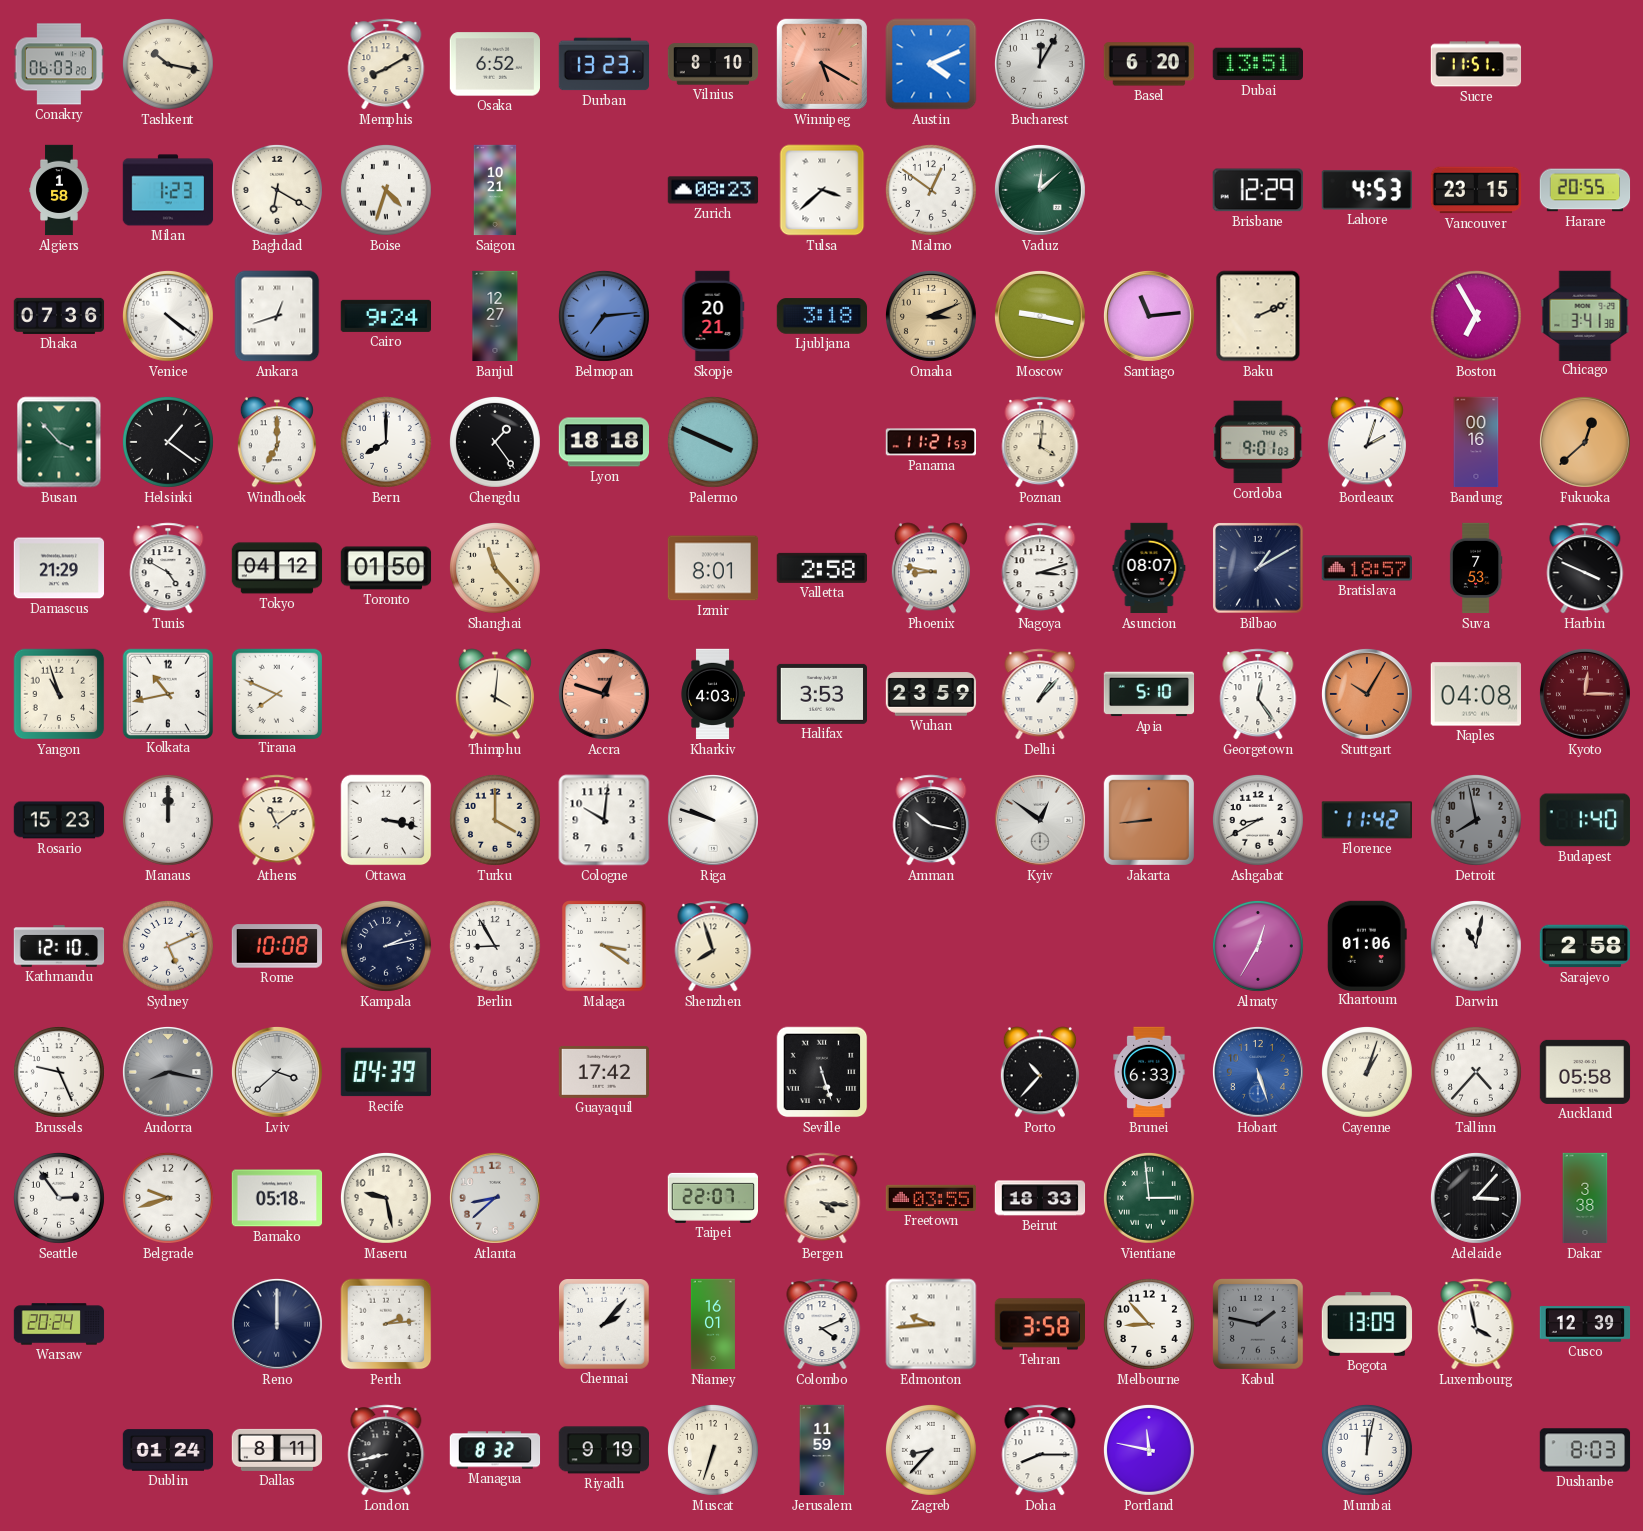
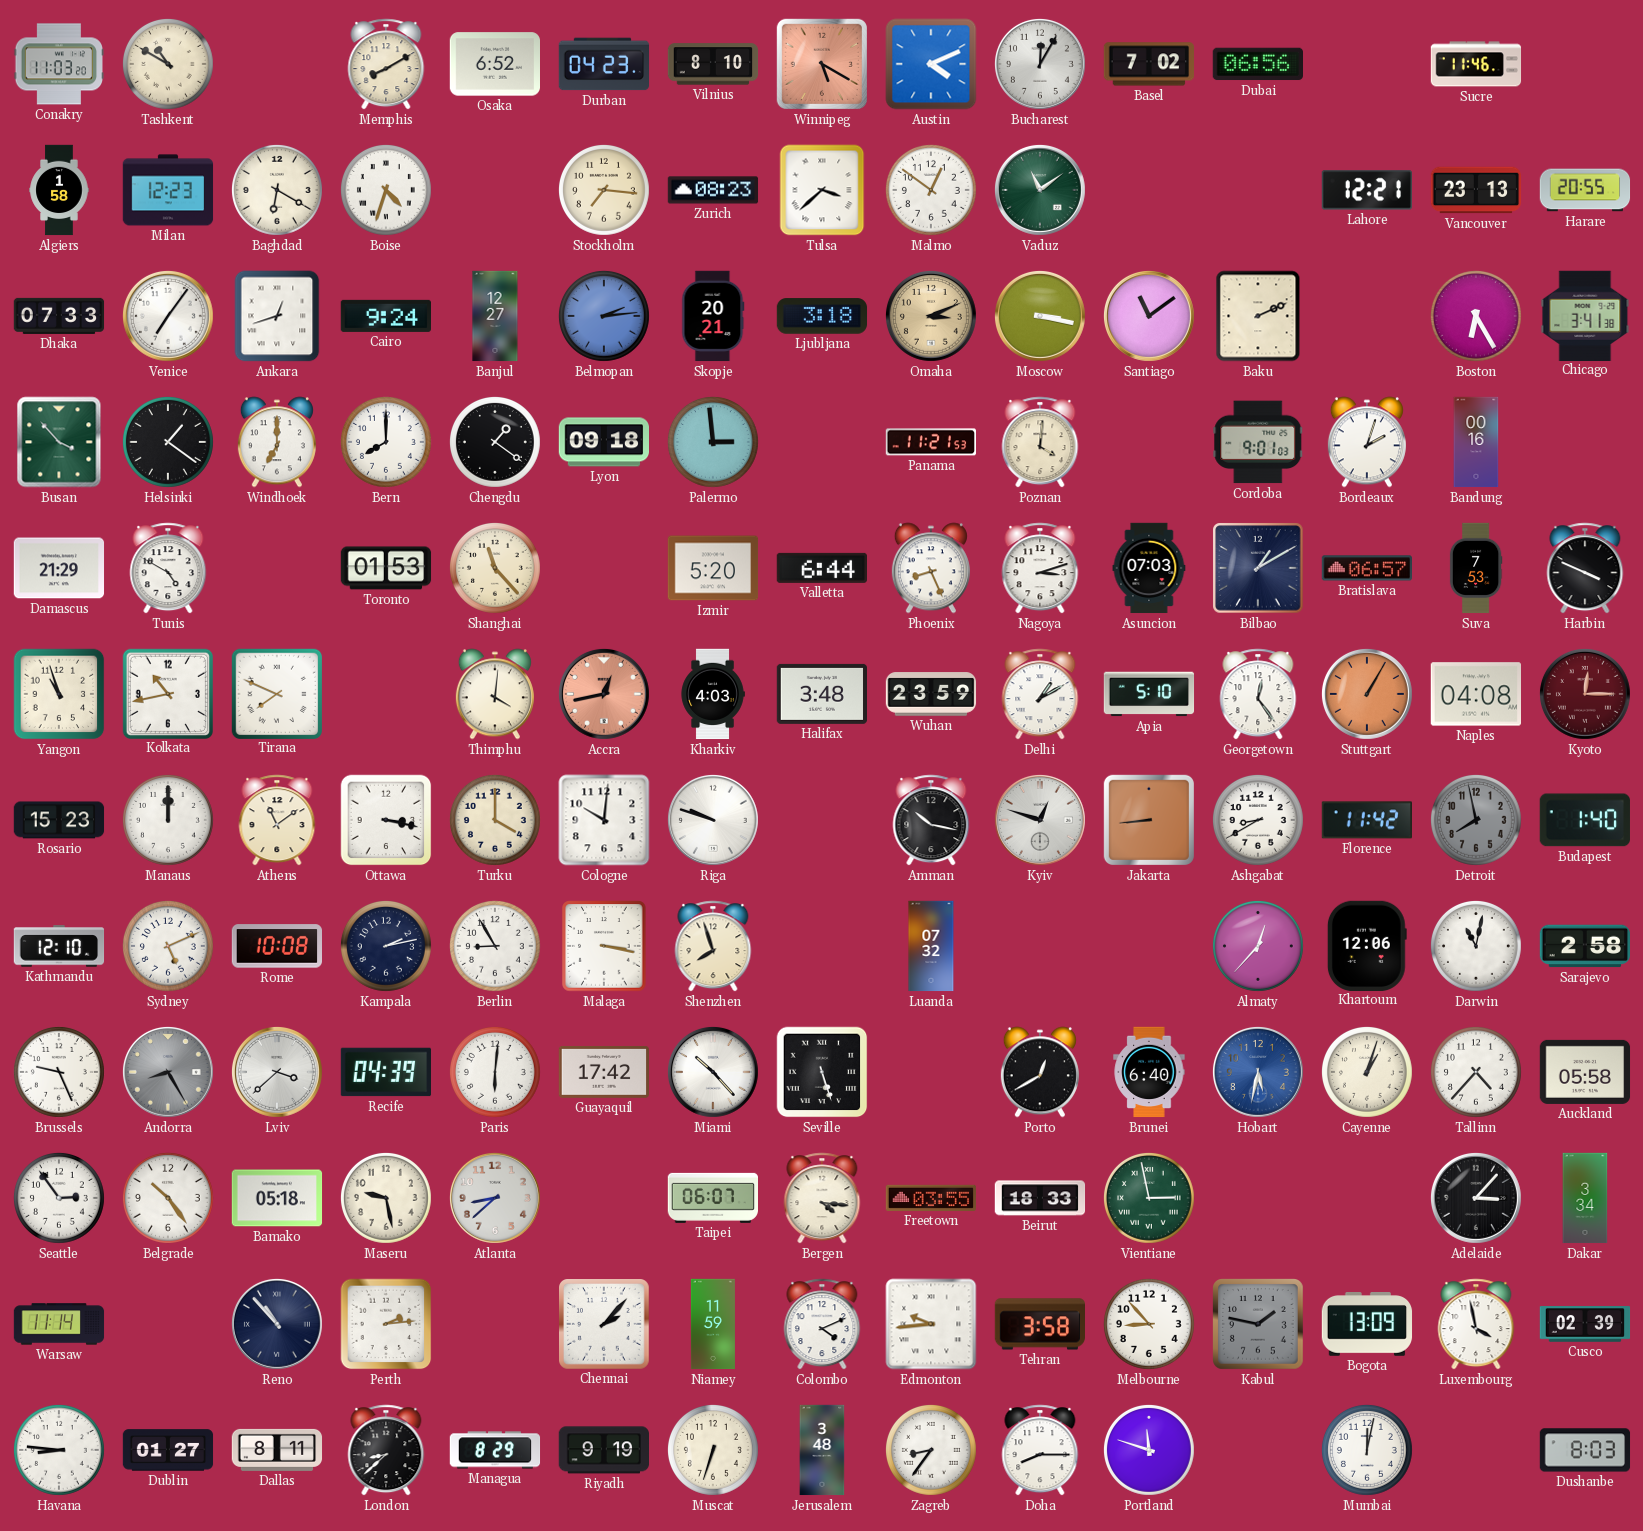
Conakry: 06:03 -> 11:03 (59, 64)
Tashkent: 10:17 -> 10:50 (168, 64)
Durban: 13:23 -> 04:23 (604, 64)
Basel: 6:20 -> 7:02 (1148, 64)
Dubai: 13:51 -> 06:56 (1257, 64)
Sucre: 11:51 -> 11:46 (1476, 64)
Milan: 1:23 -> 12:23 (168, 190)
Saigon: 10:21 -> none (495, 190)
Stockholm: none -> 7:16 (604, 190)
Vaduz: 12:08 -> 11:09 (1040, 190)
Brisbane: 12:29 -> none (1258, 190)
Lahore: 4:53 -> 12:21 (1366, 190)
Vancouver: 23:15 -> 23:13 (1476, 190)
Dhaka: 07:36 -> 07:33 (59, 316)
Venice: 4:21 -> 7:06 (168, 316)
Belmopan: 7:14 -> 2:14 (604, 316)
Moscow: 9:17 -> 3:17 (1040, 316)
Santiago: 11:14 -> 11:09 (1149, 316)
Boston: 6:55 -> 6:25 (1476, 316)
Chengdu: 1:24 -> 1:21 (495, 442)
Lyon: 18:18 -> 09:18 (603, 442)
Palermo: 3:49 -> 2:59 (713, 442)
Fukuoka: 12:38 -> none (1585, 442)
Tokyo: 04:12 -> none (277, 568)
Toronto: 01:50 -> 01:53 (386, 568)
Izmir: 8:01 -> 5:20 (713, 568)
Valletta: 2:58 -> 6:44 (821, 568)
Phoenix: 8:47 -> 8:26 (931, 568)
Asuncion: 08:07 -> 07:03 (1149, 568)
Bratislava: 18:57 -> 06:57 (1366, 568)
Accra: 12:48 -> 12:43 (604, 694)
Halifax: 3:53 -> 3:48 (821, 694)
Delhi: 1:07 -> 1:10 (1040, 694)
Stuttgart: 10:05 -> 1:05 (1367, 694)
Kyiv: 12:51 -> 12:48 (1040, 820)
Malaga: 3:21 -> 3:17 (604, 946)
Luanda: none -> 07:32 (931, 946)
Almaty: 12:35 -> 12:37 (1258, 946)
Khartoum: 01:06 -> 12:06 (1367, 945)
Andorra: 8:17 -> 8:25 (168, 1072)
Paris: none -> 6:01 (495, 1072)
Miami: none -> 10:23 (713, 1072)
Porto: 10:37 -> 12:40 (1040, 1072)
Brunei: 6:33 -> 6:40 (1149, 1072)
Hobart: 5:27 -> 5:32 (1258, 1072)
Belgrade: 9:42 -> 10:24 (168, 1198)
Taipei: 22:07 -> 06:07 (713, 1198)
Vientiane: 2:59 -> 2:58 (1149, 1198)
Dakar: 3:38 -> 3:34 (1585, 1198)
Warsaw: 20:24 -> 11:14 (59, 1324)
Reno: 12:00 -> 10:53 (277, 1324)
Niamey: 16:01 -> 11:59 (713, 1324)
Cusco: 12:39 -> 02:39 (1585, 1324)
Havana: none -> 8:46 (59, 1450)
Dublin: 01:24 -> 01:27 (168, 1450)
London: 8:43 -> 8:38 (386, 1450)
Managua: 8:32 -> 8:29 (495, 1450)
Jerusalem: 11:59 -> 3:48 (822, 1450)
Zagreb: 8:37 -> 8:36 (931, 1450)
Portland: 11:47 -> 11:48 (1149, 1450)
